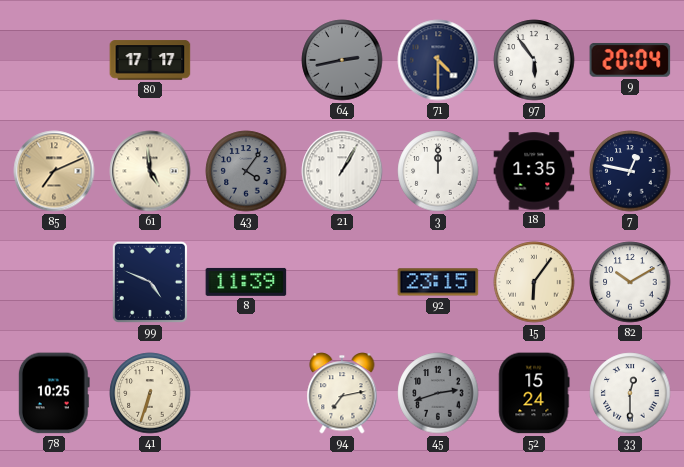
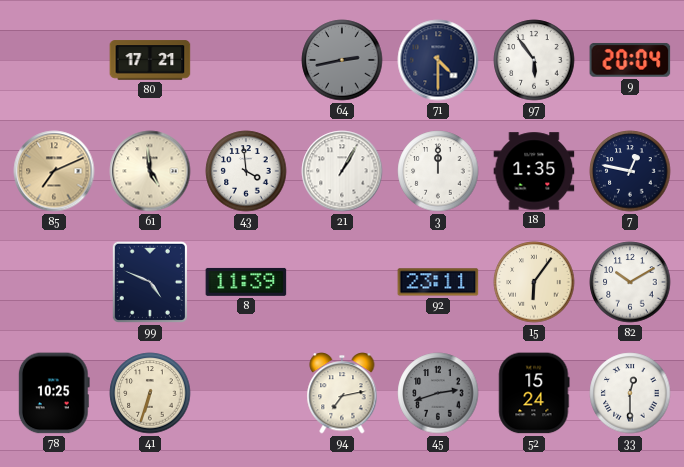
80: 17:17 -> 17:21 (150, 60)
43: 4:06 -> 3:59 (246, 171)
43 dial: grey -> white (246, 171)
92: 23:15 -> 23:11 (438, 282)
